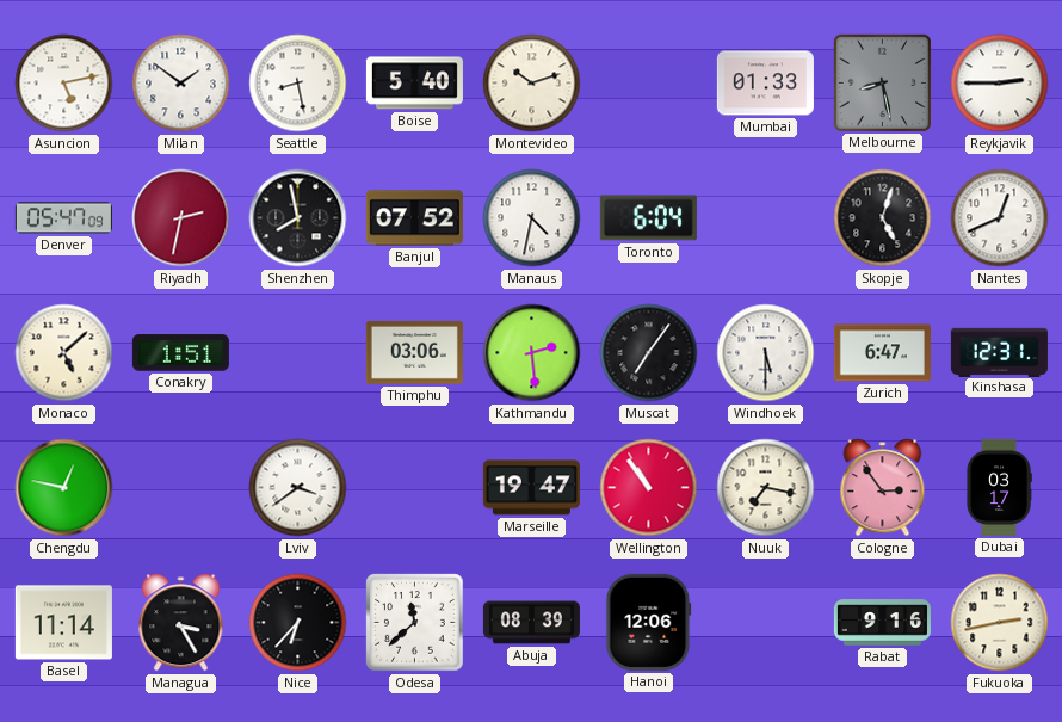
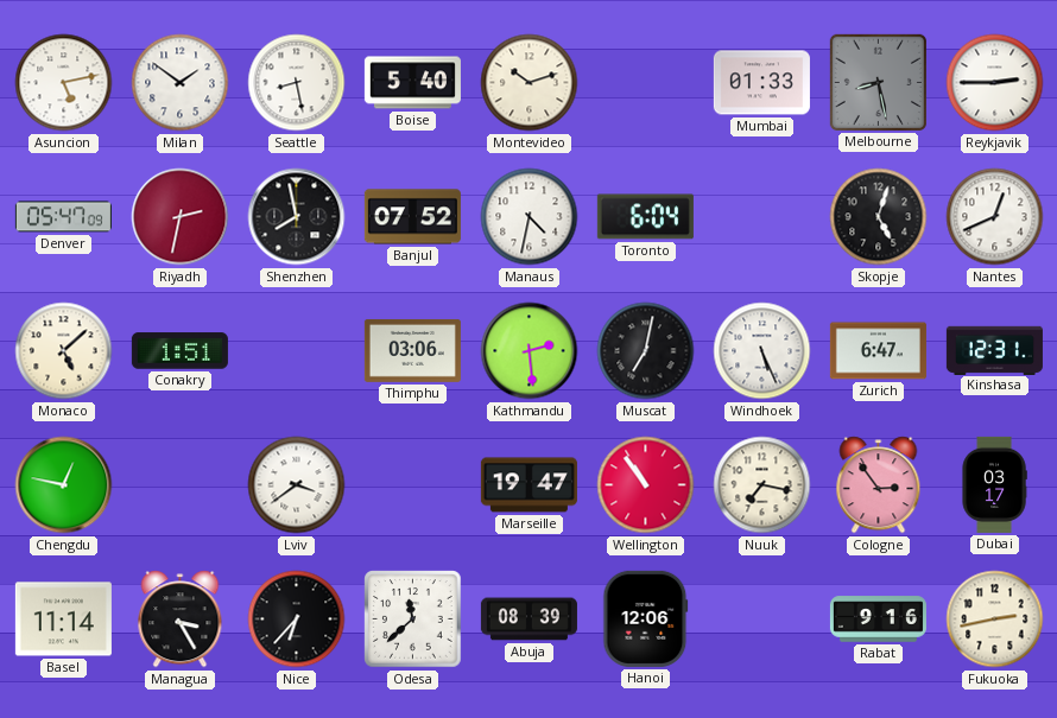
Muscat: 7:06 -> 7:02 (646, 351)
Windhoek: 5:30 -> 5:26 (762, 351)
